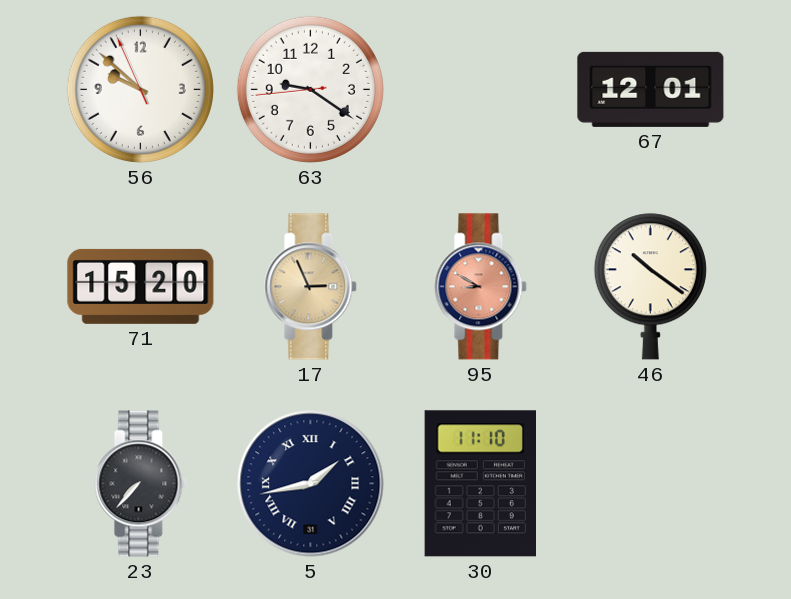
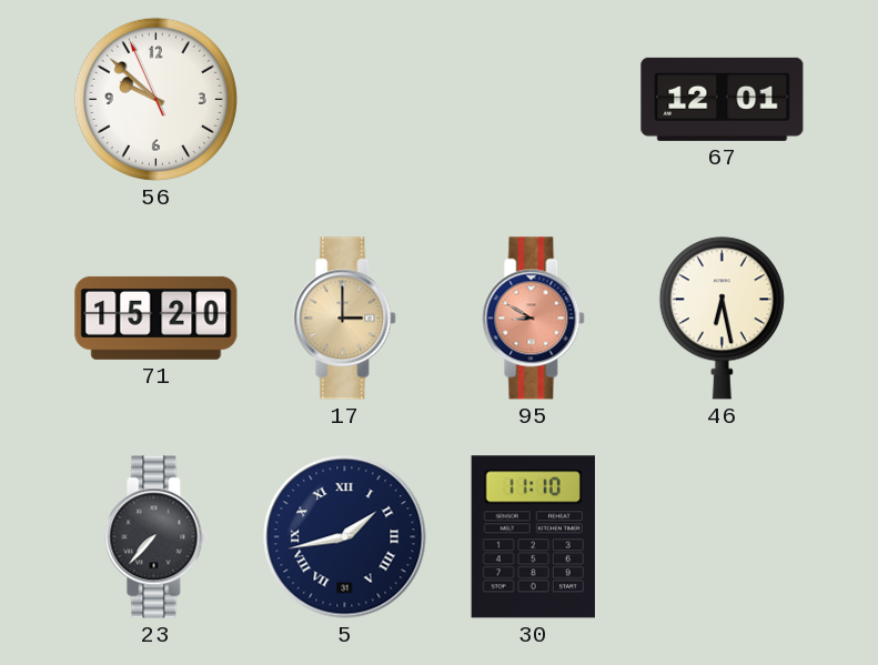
63: 9:20 -> none (310, 89)
17: 2:56 -> 3:00 (345, 319)
46: 10:21 -> 6:28 (721, 319)
